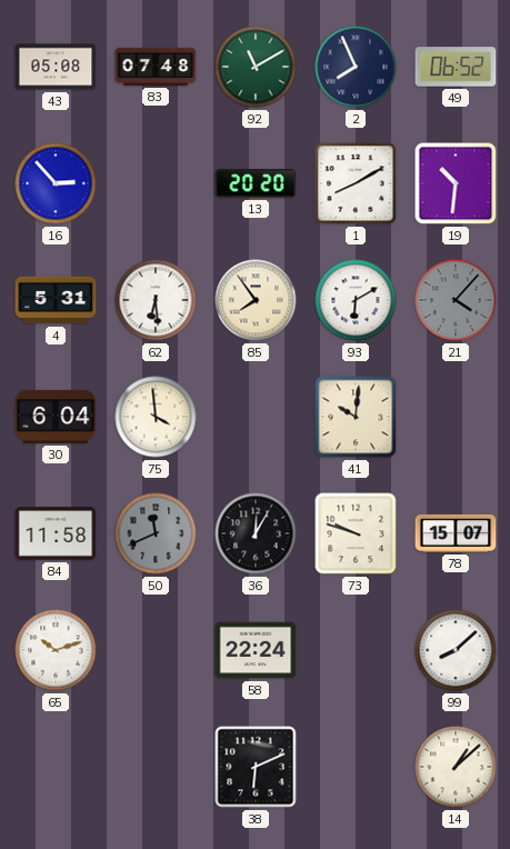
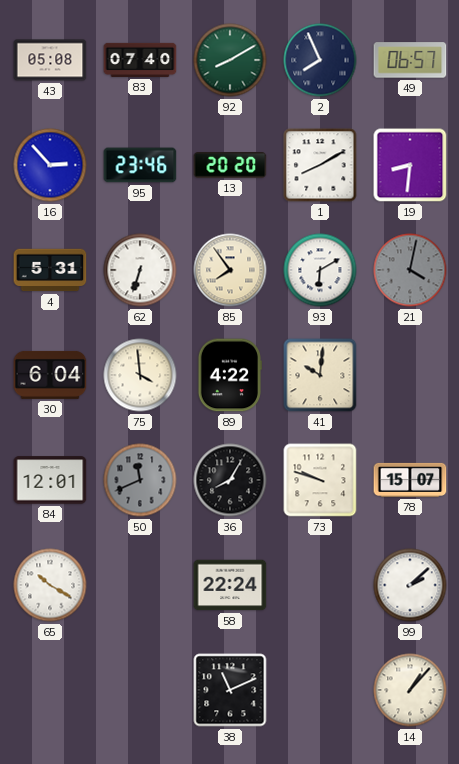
83: 07:48 -> 07:40 (140, 60)
92: 11:10 -> 8:10 (230, 60)
49: 06:52 -> 06:57 (410, 60)
95: none -> 23:46 (140, 165)
19: 10:31 -> 8:31 (410, 165)
62: 6:29 -> 6:33 (140, 270)
21: 4:07 -> 4:02 (410, 270)
89: none -> 4:22 (229, 375)
84: 11:58 -> 12:01 (50, 480)
36: 12:05 -> 8:05 (230, 480)
65: 10:12 -> 10:20 (50, 585)
99: 8:08 -> 2:08 (410, 585)
38: 6:11 -> 11:11 (230, 690)
14: 1:08 -> 1:07 (410, 690)
